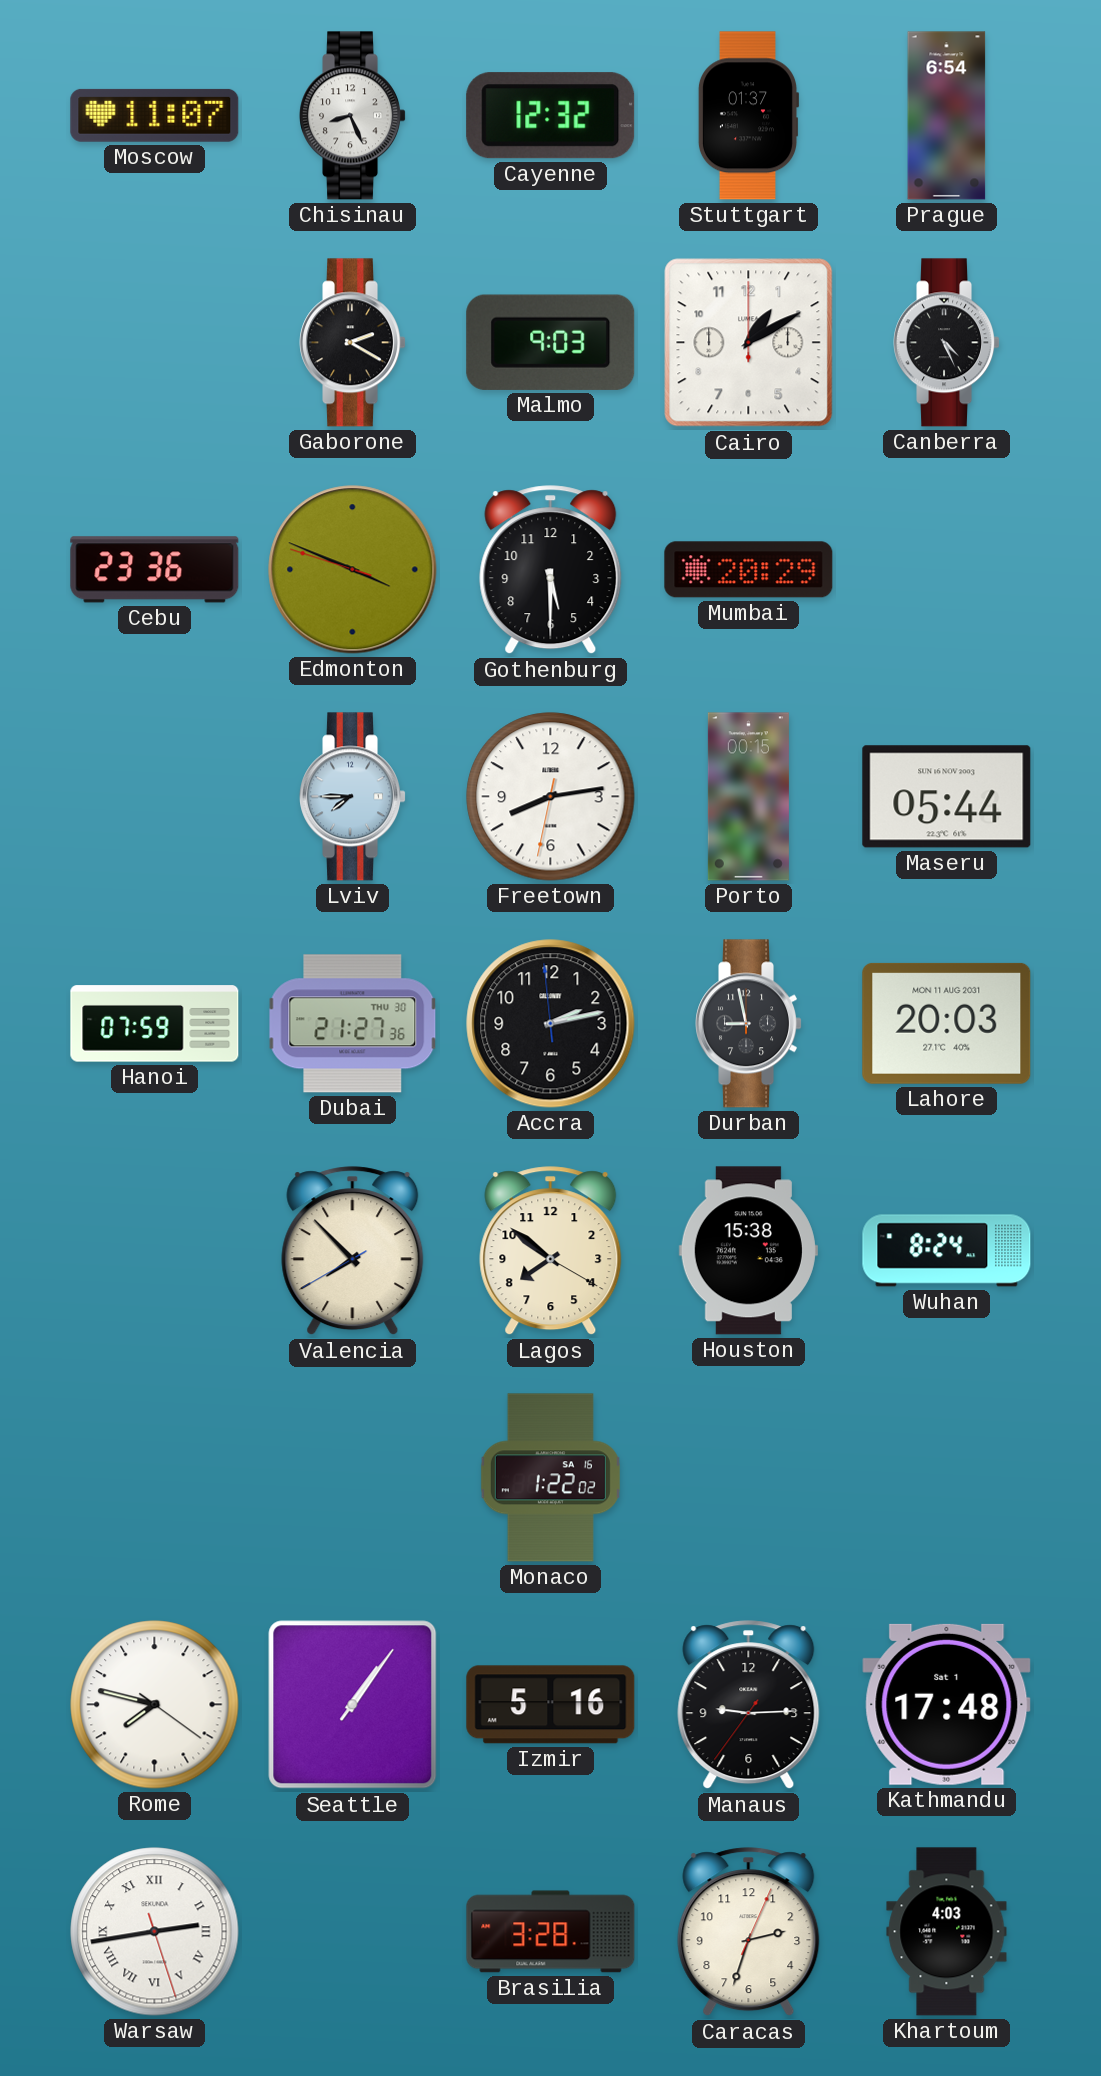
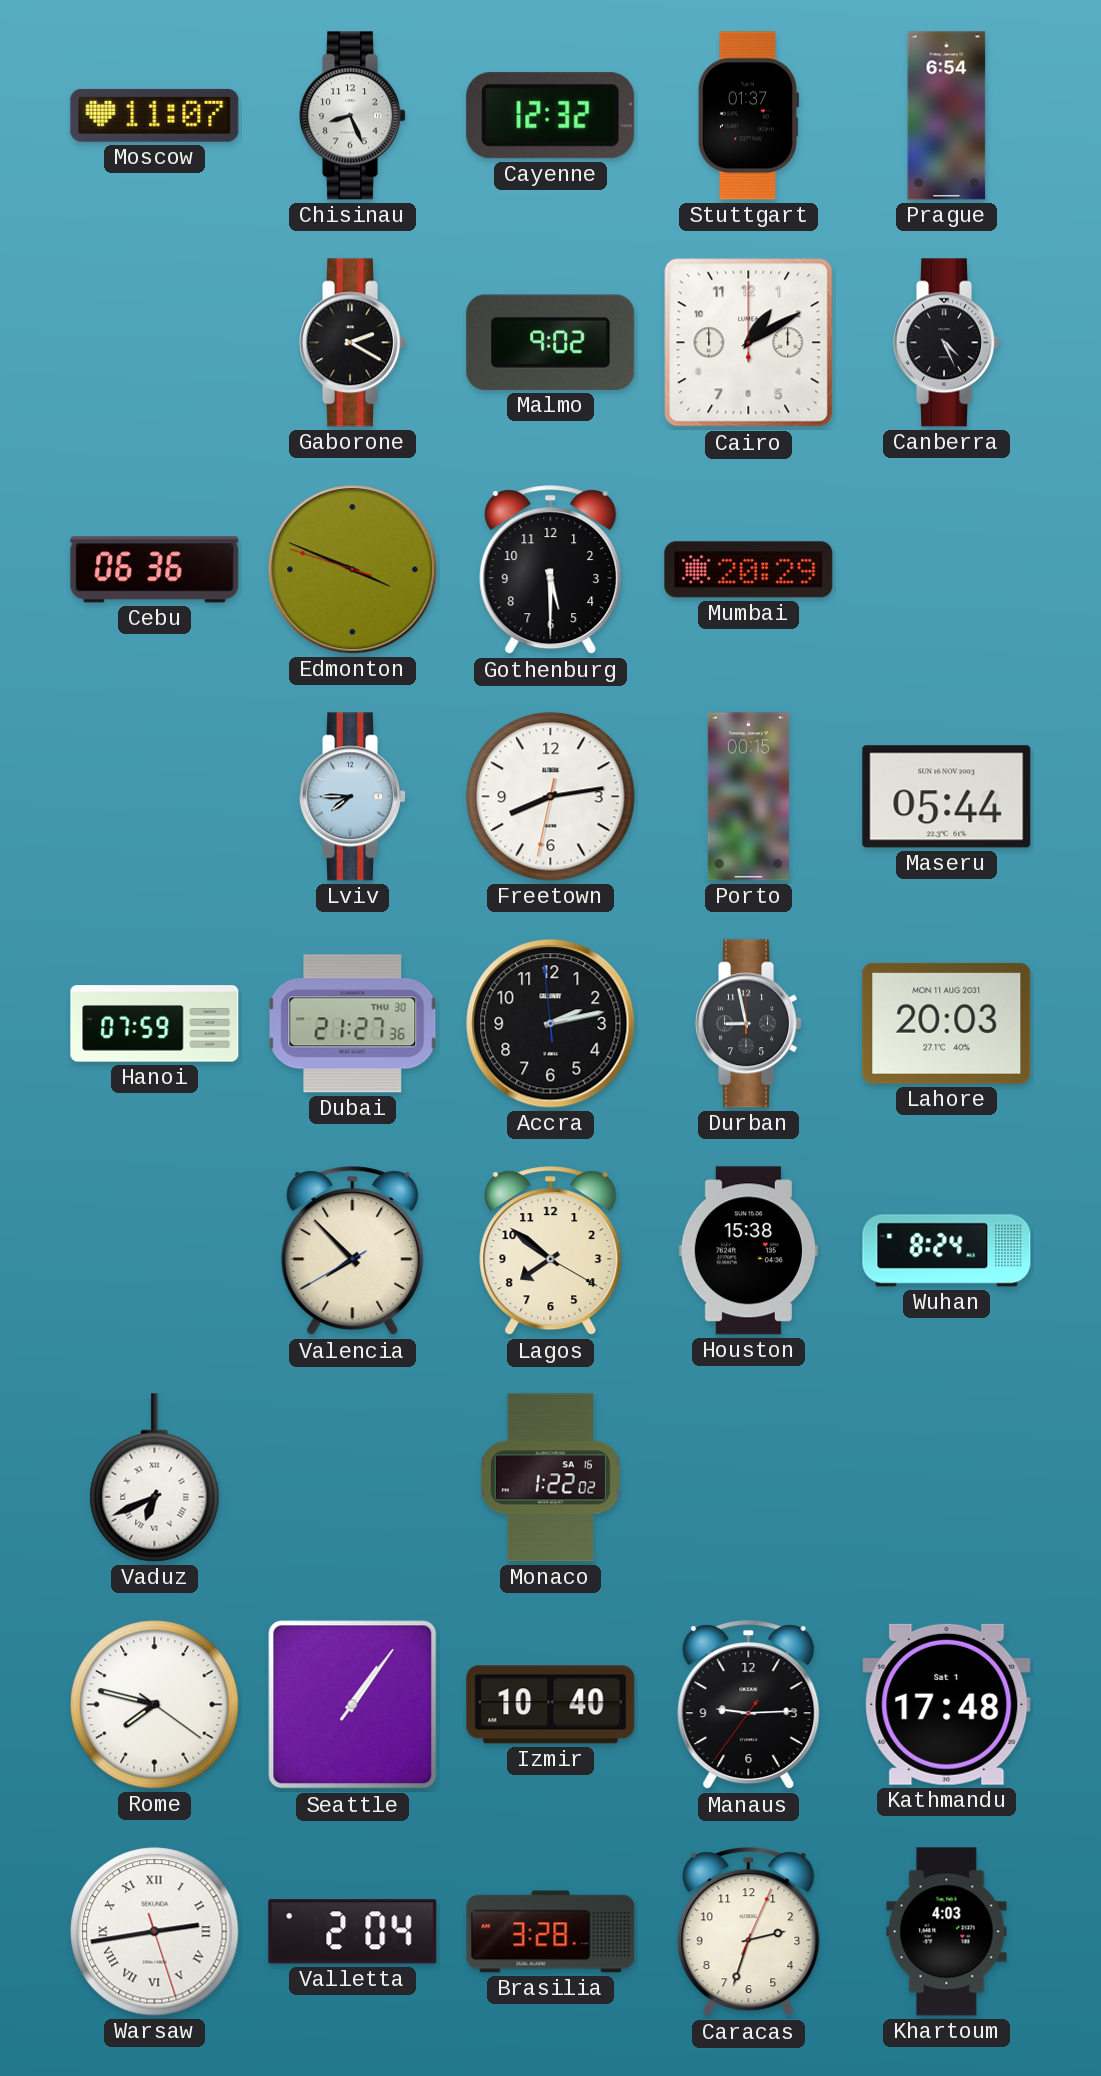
Malmo: 9:03 -> 9:02 (551, 342)
Cebu: 23:36 -> 06:36 (155, 570)
Vaduz: none -> 6:41 (155, 1478)
Izmir: 5:16 -> 10:40 (551, 1705)
Valletta: none -> 2:04 (353, 1932)
